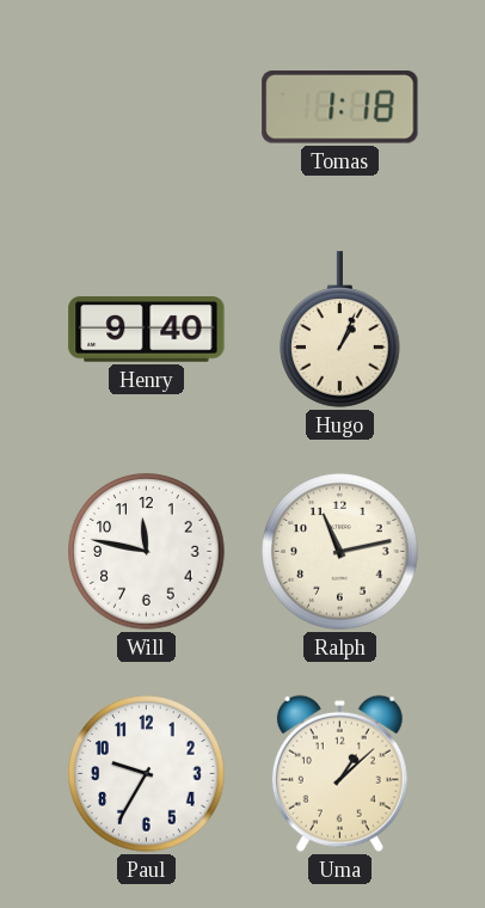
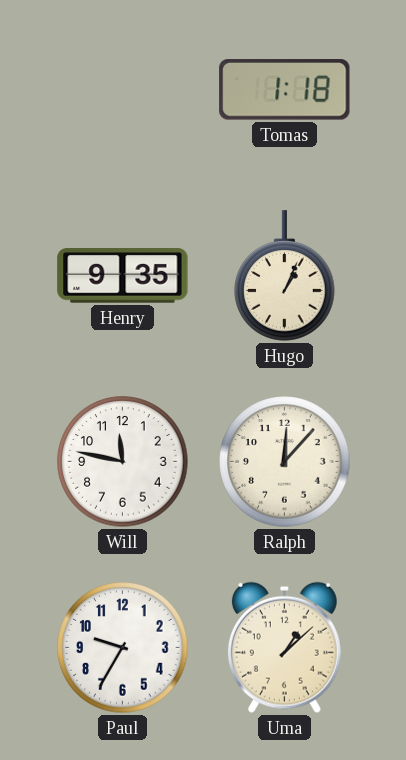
Henry: 9:40 -> 9:35 (123, 276)
Ralph: 11:13 -> 12:07 (285, 462)
